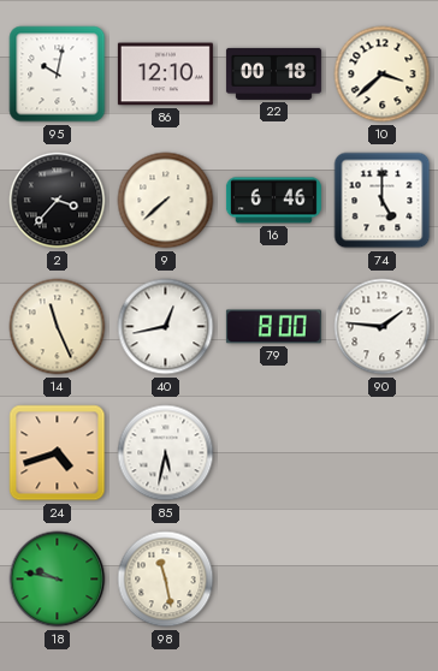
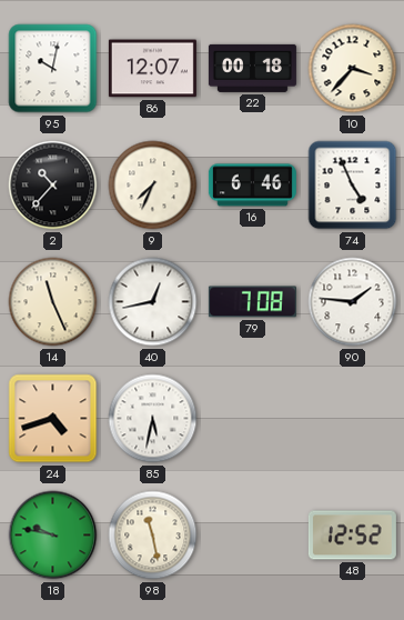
86: 12:10 -> 12:07 (152, 69)
10: 3:38 -> 3:37 (353, 69)
2: 3:37 -> 10:37 (53, 186)
9: 7:38 -> 7:34 (153, 186)
74: 5:00 -> 4:56 (353, 186)
79: 8:00 -> 7:08 (252, 302)
48: none -> 12:52 (352, 536)
